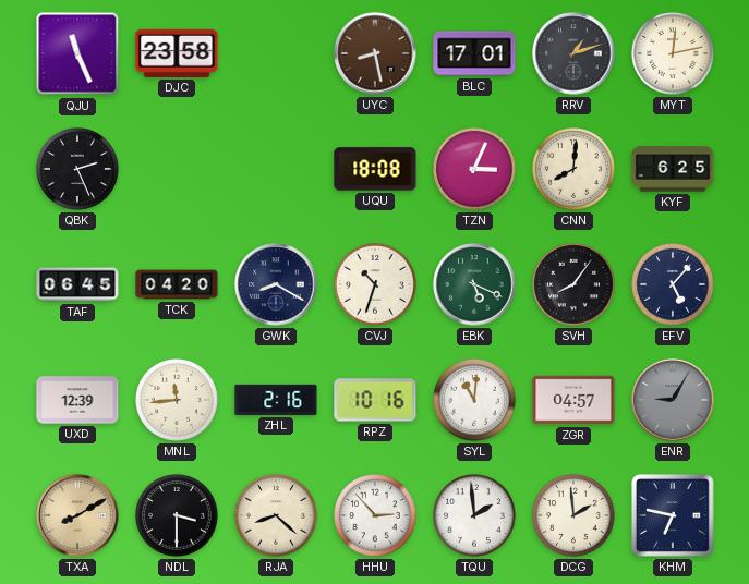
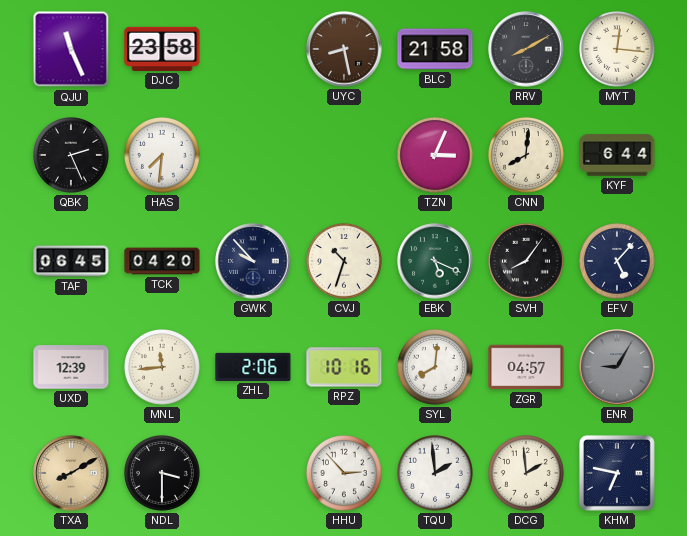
BLC: 17:01 -> 21:58 (435, 49)
RRV: 1:12 -> 8:10 (526, 49)
MYT: 12:13 -> 12:16 (618, 50)
HAS: none -> 7:31 (163, 156)
UQU: 18:08 -> none (375, 169)
KYF: 6:25 -> 6:44 (617, 155)
GWK: 8:20 -> 9:53 (253, 261)
ZHL: 2:16 -> 2:06 (253, 367)
SYL: 11:01 -> 8:01 (436, 368)
RJA: 8:22 -> none (277, 516)
